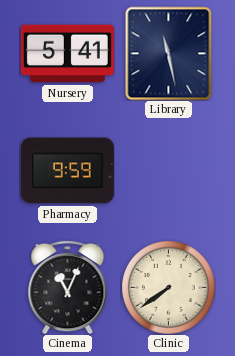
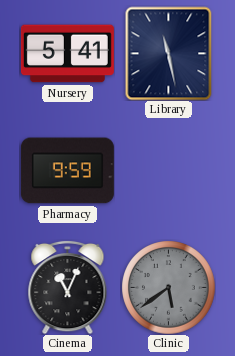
Clinic: 7:39 -> 5:39 (168, 287)
Clinic dial: cream -> grey (168, 287)
